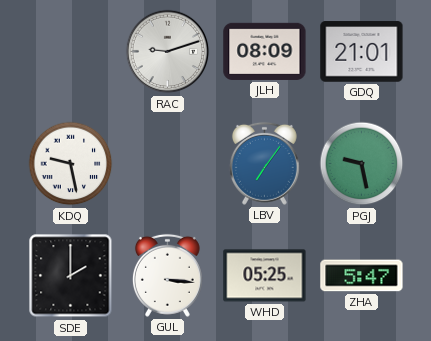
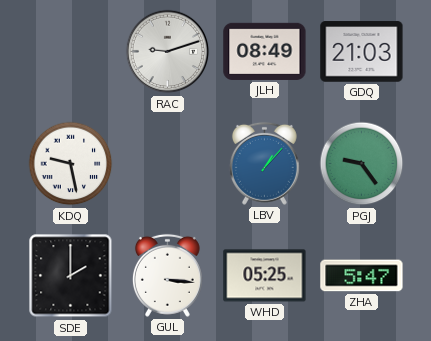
JLH: 08:09 -> 08:49 (265, 51)
GDQ: 21:01 -> 21:03 (362, 52)
LBV: 7:06 -> 1:07 (264, 163)
PGJ: 9:28 -> 9:24 (362, 164)
